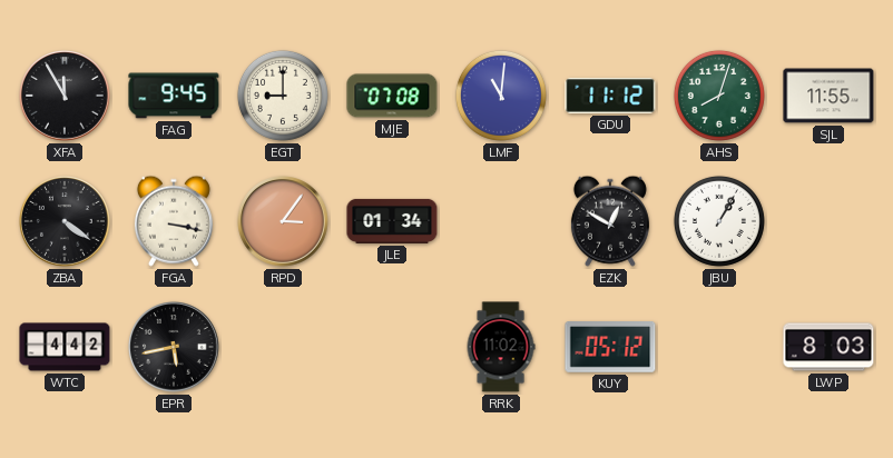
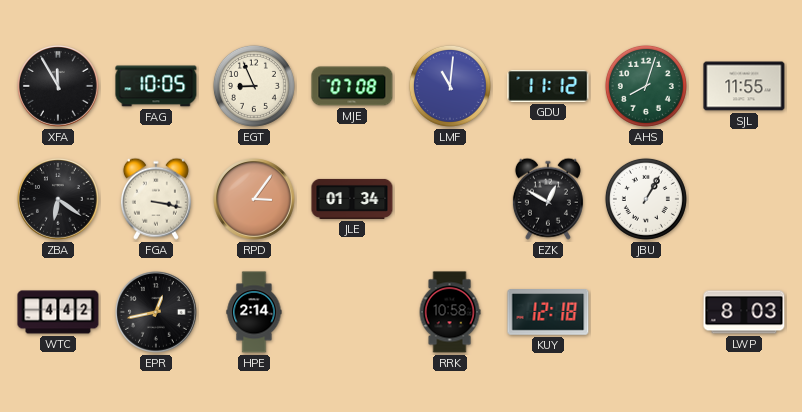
FAG: 9:45 -> 10:05 (156, 86)
EGT: 9:00 -> 8:56 (254, 86)
ZBA: 4:21 -> 6:21 (59, 200)
EPR: 5:43 -> 12:43 (157, 313)
HPE: none -> 2:14 (254, 312)
RRK: 11:02 -> 10:58 (450, 312)
KUY: 05:12 -> 12:18 (548, 313)
